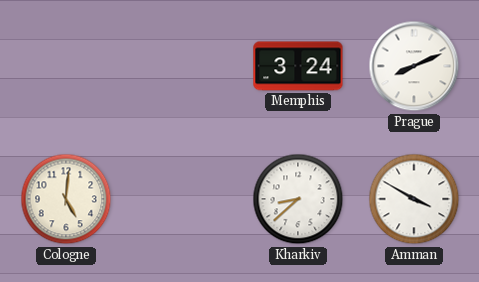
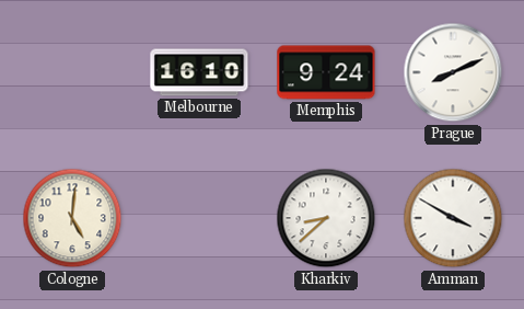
Melbourne: none -> 16:10 (199, 72)
Memphis: 3:24 -> 9:24 (326, 72)
